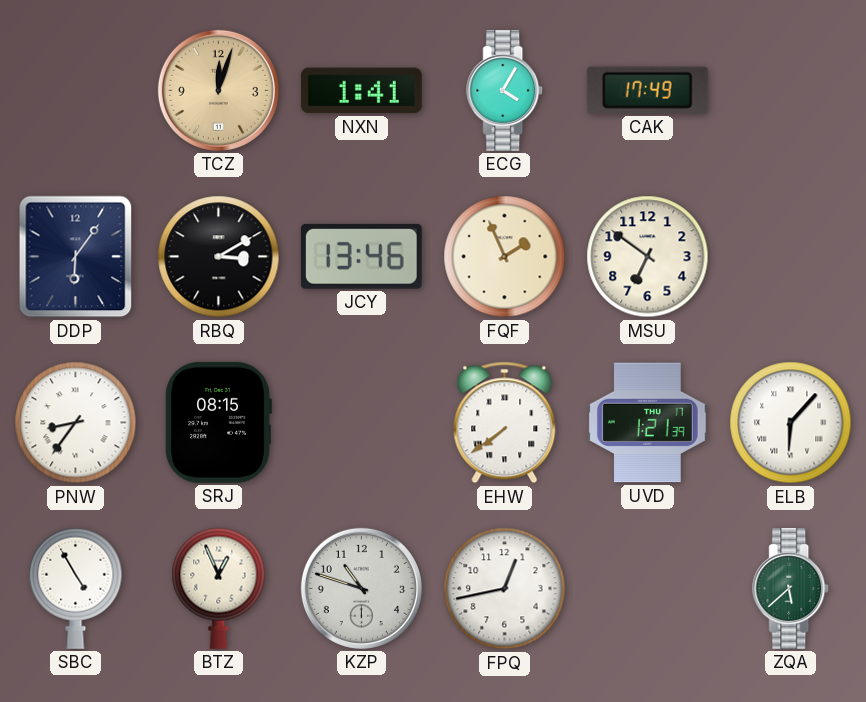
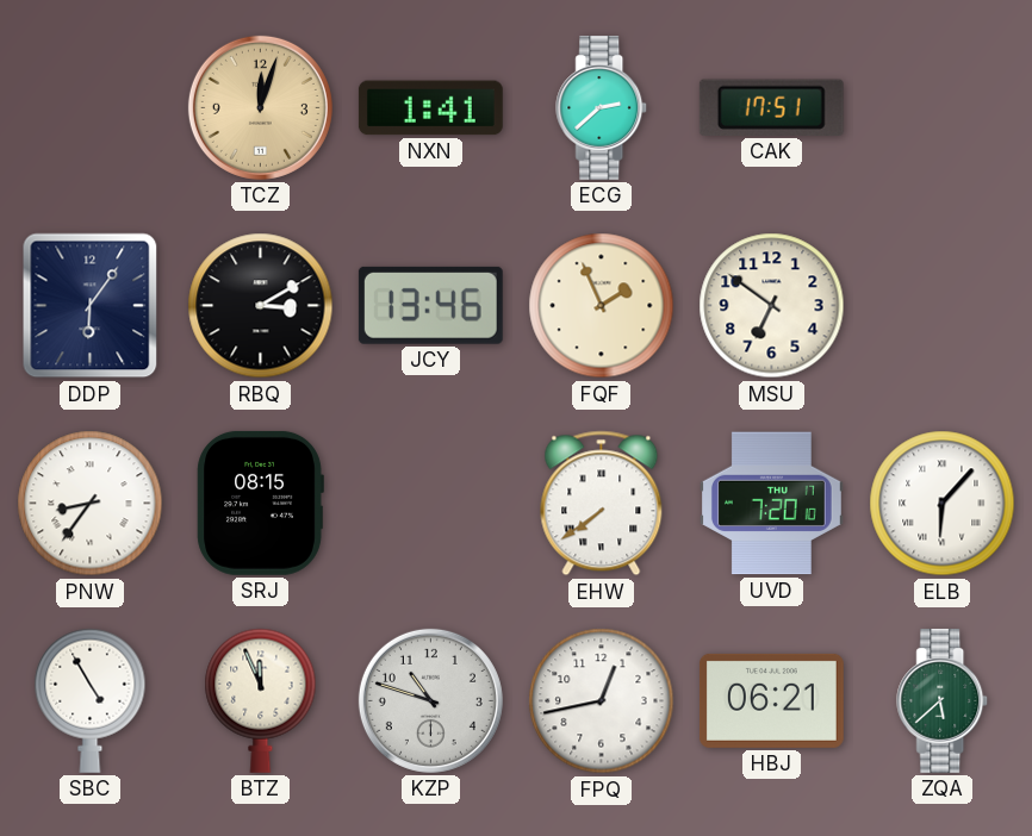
ECG: 4:05 -> 2:38 (602, 107)
CAK: 17:49 -> 17:51 (771, 107)
UVD: 1:21 -> 7:20 (771, 504)
BTZ: 12:56 -> 11:56 (261, 700)
HBJ: none -> 06:21 (771, 700)
